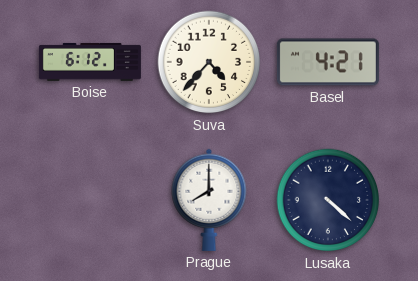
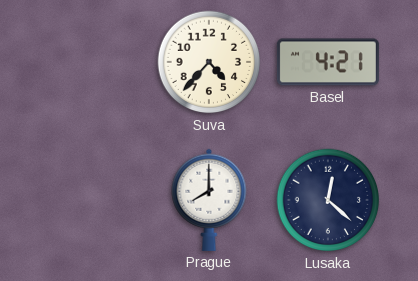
Boise: 6:12 -> none (90, 62)
Lusaka: 4:22 -> 12:22 (328, 200)
